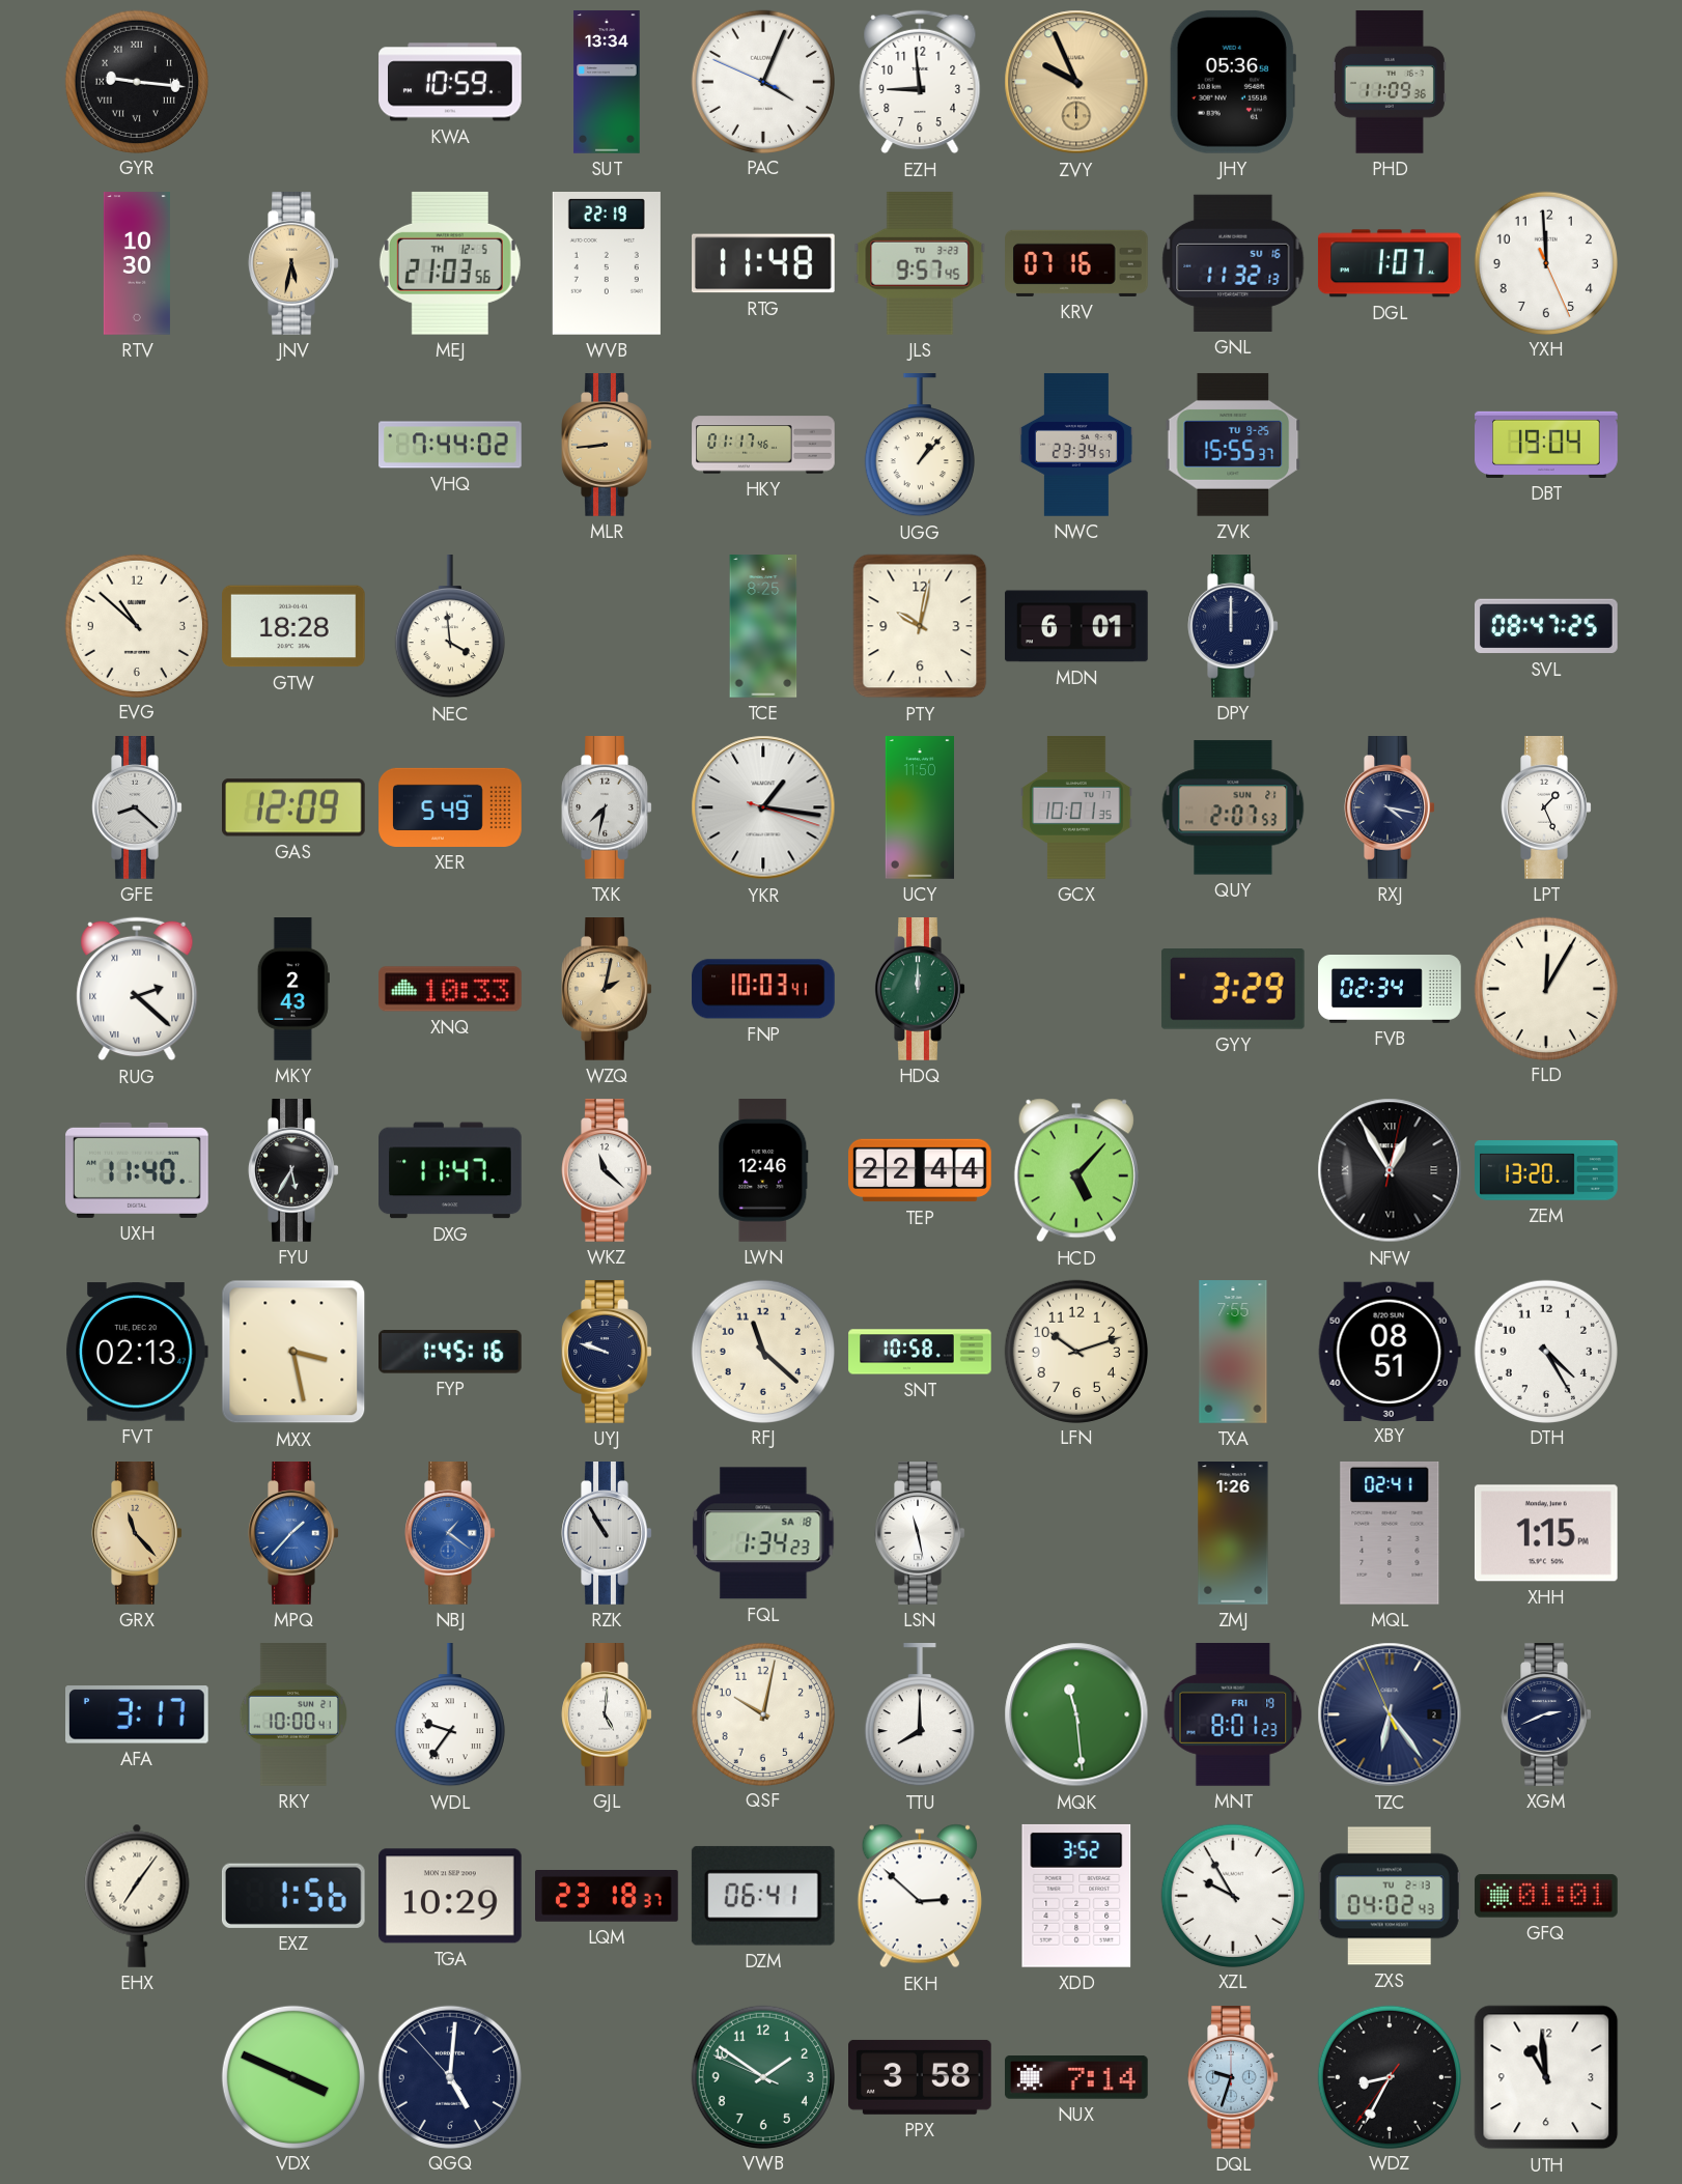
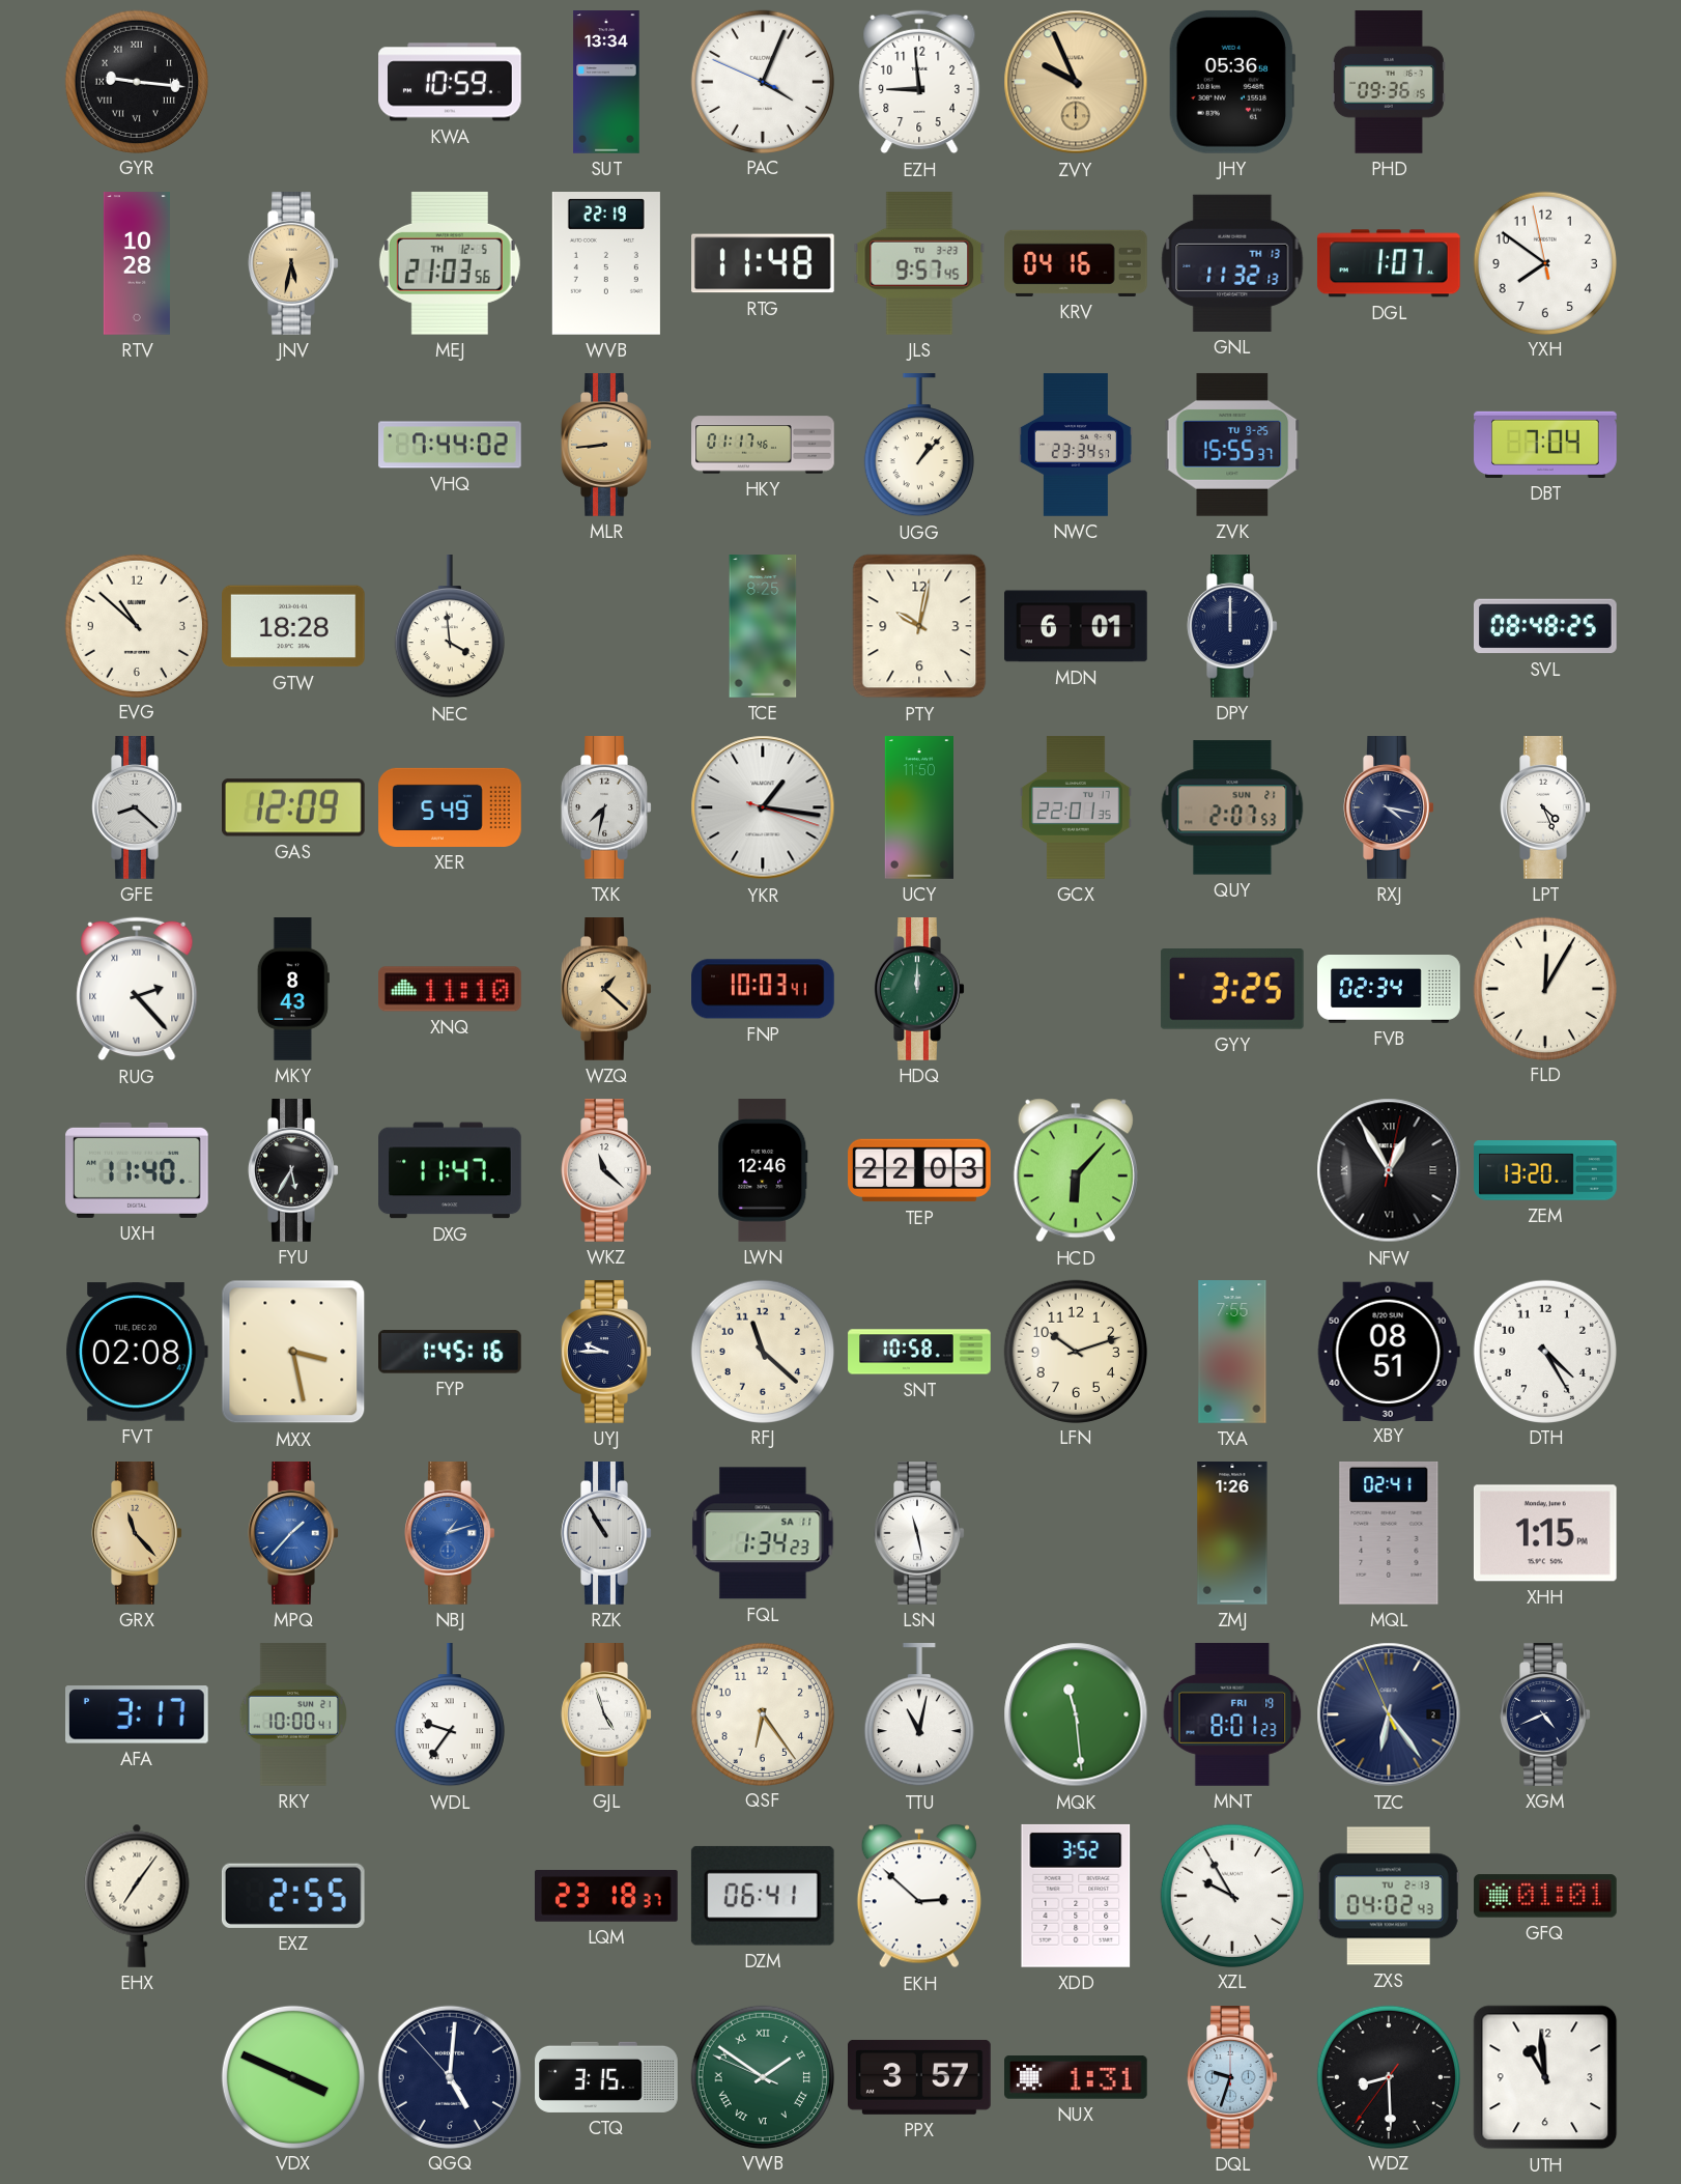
PHD: 11:09 -> 09:36 (1389, 82)
RTV: 10:30 -> 10:28 (137, 263)
KRV: 07:16 -> 04:16 (1076, 263)
GNL date: SU 16 -> TH 13 (1232, 263)
YXH: 11:59 -> 7:50 (1544, 262)
DBT: 19:04 -> 7:04 (1545, 445)
SVL: 08:47 -> 08:48 (1546, 626)
GCX: 10:01 -> 22:01 (1076, 807)
LPT: 1:26 -> 4:26 (1545, 807)
RUG: 2:22 -> 2:23 (137, 989)
MKY: 2:43 -> 8:43 (293, 989)
XNQ: 10:33 -> 11:10 (451, 989)
WZQ: 2:02 -> 1:22 (606, 989)
GYY: 3:29 -> 3:25 (1232, 990)
TEP: 22:44 -> 22:03 (919, 1170)
HCD: 5:07 -> 6:07 (1076, 1170)
FVT: 02:13 -> 02:08 (137, 1352)
UYJ: 9:48 -> 9:45 (606, 1352)
NBJ: 1:21 -> 1:12 (450, 1533)
FQL date: SA 18 -> SA 11 (763, 1533)
GJL: 5:01 -> 4:57 (606, 1714)
QSF: 10:02 -> 6:24 (762, 1713)
TTU: 8:00 -> 11:02 (919, 1715)
XGM: 2:41 -> 4:41 (1545, 1714)
EXZ: 1:56 -> 2:55 (293, 1896)
TGA: 10:29 -> none (451, 1896)
CTQ: none -> 3:15 (606, 2077)
VWB numerals: Arabic -> Roman (762, 2076)
PPX: 3:58 -> 3:57 (920, 2077)
NUX: 7:14 -> 1:31 (1077, 2078)
WDZ: 8:34 -> 8:29 (1388, 2076)
